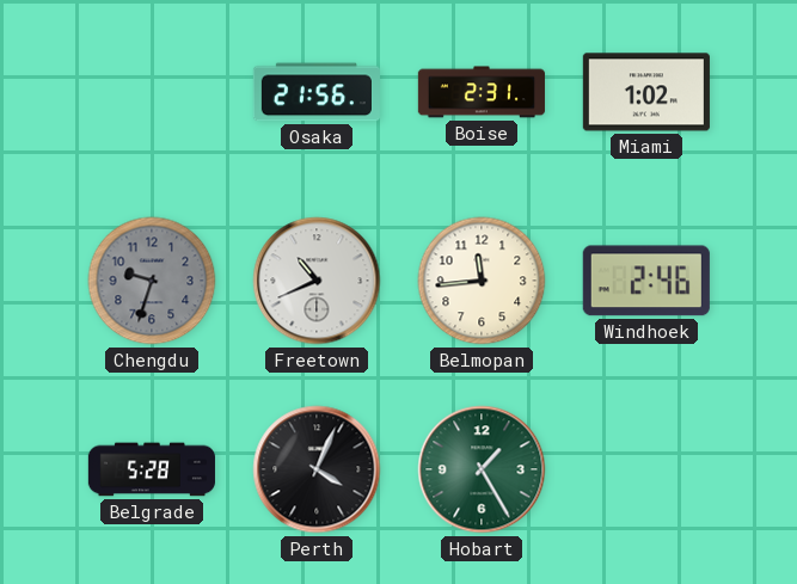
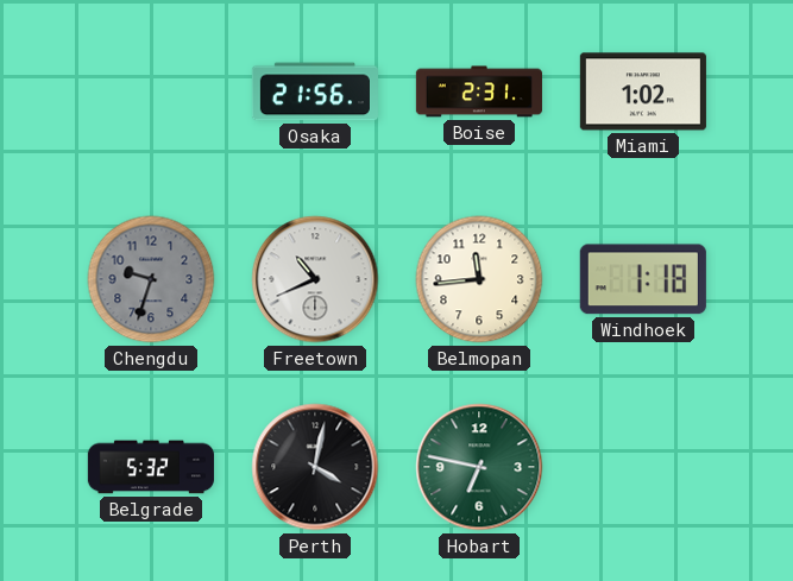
Windhoek: 2:46 -> 1:18 (643, 279)
Belgrade: 5:28 -> 5:32 (151, 467)
Perth: 4:04 -> 4:02 (315, 467)
Hobart: 1:25 -> 6:47 (479, 467)
